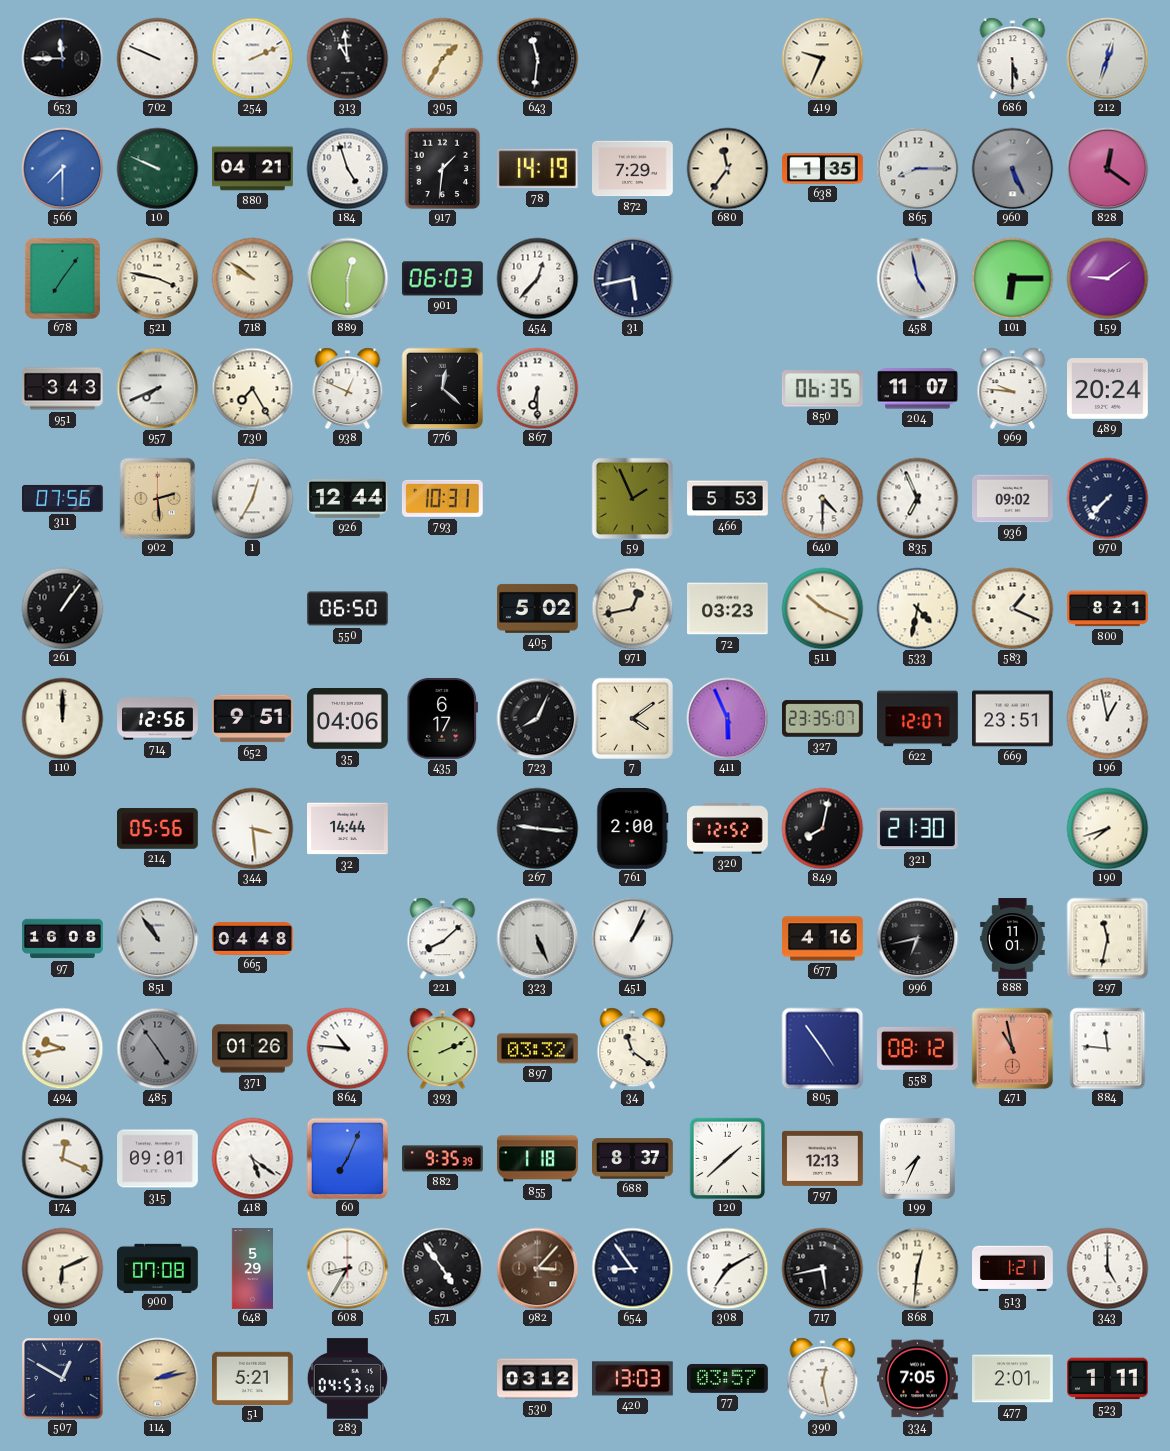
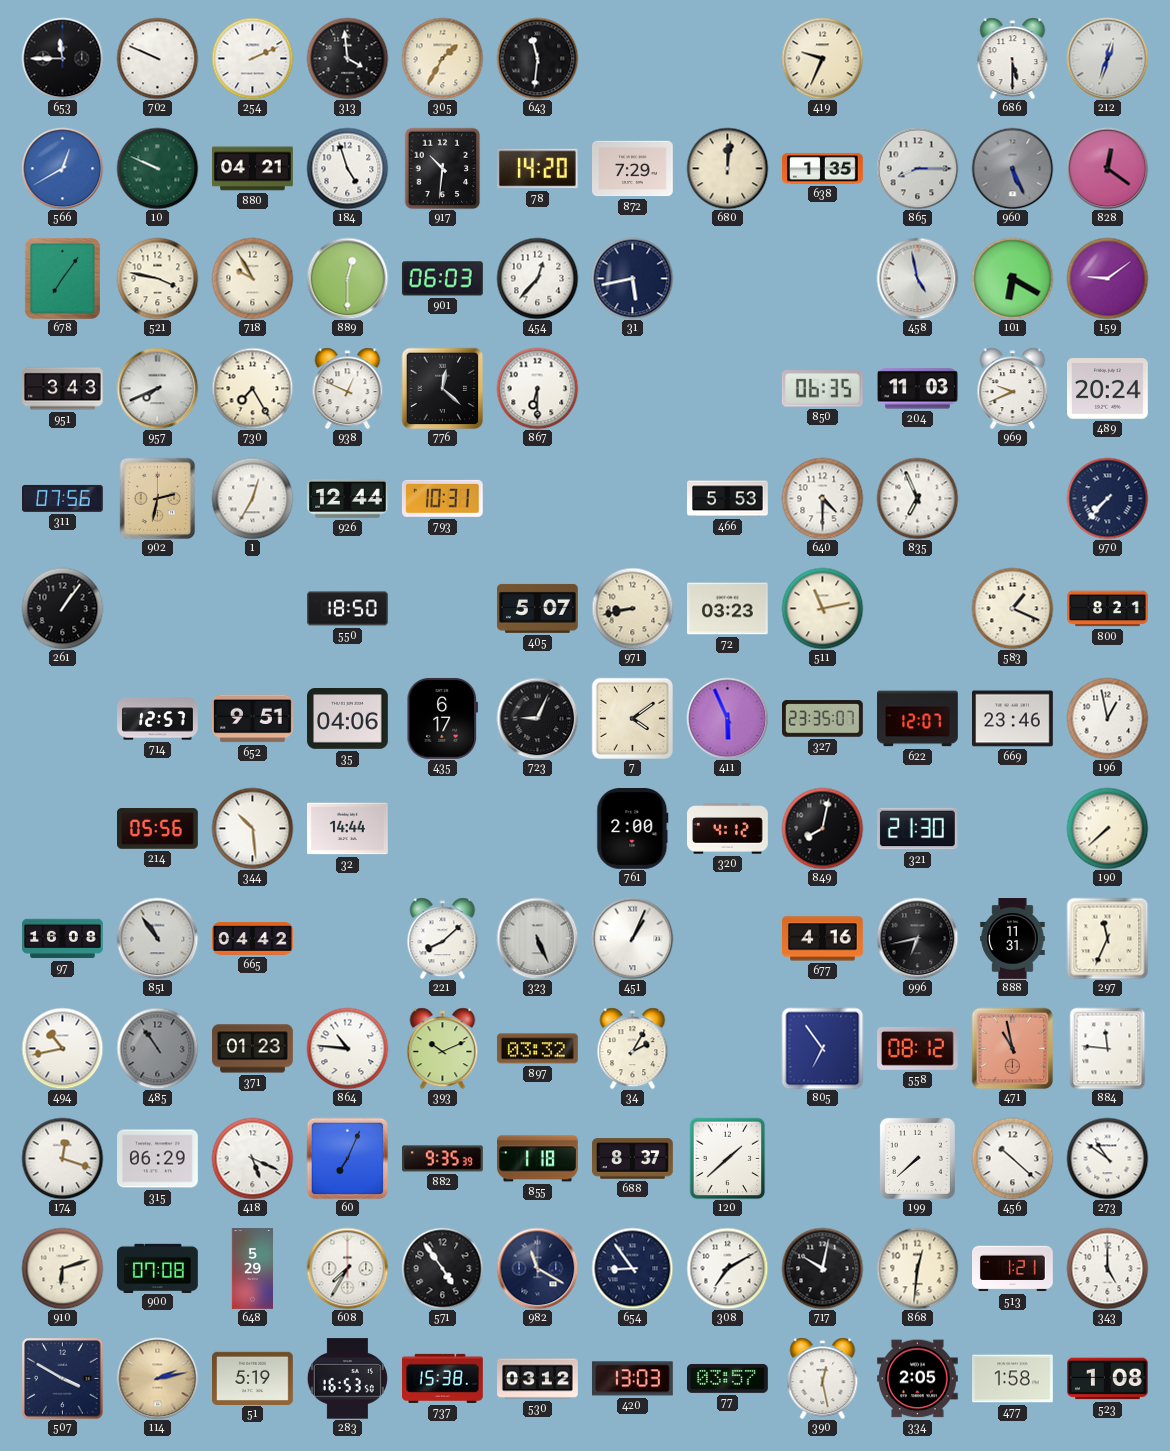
313: 10:59 -> 3:59 (347, 58)
566: 7:30 -> 12:40 (62, 168)
917: 1:31 -> 10:31 (443, 168)
78: 14:19 -> 14:20 (538, 169)
680: 11:36 -> 12:01 (727, 168)
718: 9:51 -> 9:55 (252, 278)
101: 6:15 -> 6:20 (1012, 278)
204: 11:07 -> 11:03 (918, 389)
969: 9:46 -> 9:41 (1013, 388)
902: 2:29 -> 2:32 (158, 498)
59: 1:56 -> none (632, 498)
936: 09:02 -> none (1013, 499)
550: 06:50 -> 18:50 (348, 609)
405: 5:02 -> 5:07 (538, 608)
971: 12:43 -> 8:43 (632, 608)
511: 10:19 -> 11:13 (822, 608)
533: 4:32 -> none (917, 608)
110: 12:00 -> none (62, 718)
714: 12:56 -> 12:57 (158, 719)
723: 8:04 -> 9:04 (537, 718)
669: 23:51 -> 23:46 (1013, 719)
344: 3:29 -> 10:29 (252, 828)
267: 9:16 -> none (537, 828)
320: 12:52 -> 4:12 (728, 829)
190: 7:42 -> 7:38 (1107, 828)
665: 04:48 -> 04:42 (253, 939)
888: 11:01 -> 11:31 (1013, 939)
297: 11:32 -> 11:34 (1107, 938)
494: 9:43 -> 10:43 (62, 1048)
485: 4:54 -> 10:54 (157, 1048)
371: 01:26 -> 01:23 (253, 1049)
393: 2:11 -> 10:11 (443, 1048)
34: 11:21 -> 2:05 (633, 1048)
805: 4:54 -> 6:54 (822, 1048)
174: 12:19 -> 12:18 (62, 1158)
315: 09:01 -> 06:29 (158, 1159)
418: 5:21 -> 5:19 (252, 1158)
797: 12:13 -> none (823, 1158)
199: 7:34 -> 7:38 (917, 1158)
456: none -> 10:22 (1012, 1158)
273: none -> 10:51 (1107, 1158)
910: 6:11 -> 6:12 (62, 1268)
608: 8:35 -> 7:35 (347, 1268)
982: 3:07 -> 11:20 (537, 1268)
982 dial: brown -> navy (537, 1268)
717: 5:43 -> 10:02 (822, 1268)
507: 12:50 -> 3:50 (62, 1378)
51: 5:21 -> 5:19 (253, 1378)
283: 04:53 -> 16:53 (347, 1379)
737: none -> 15:38 (443, 1378)
334: 7:05 -> 2:05 (918, 1379)
477: 2:01 -> 1:58 (1013, 1379)
523: 1:11 -> 1:08 (1108, 1379)
